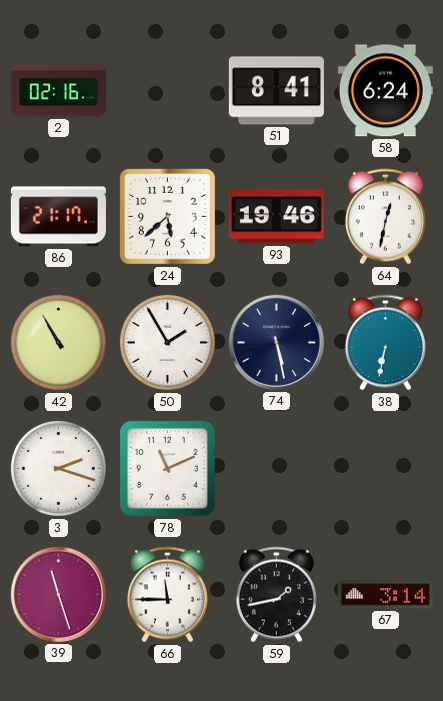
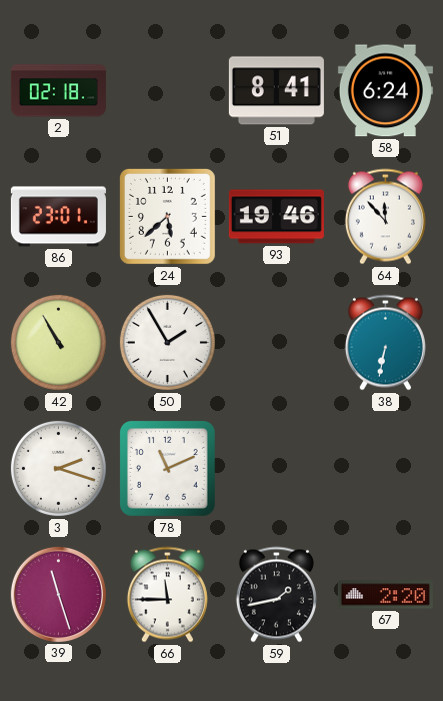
2: 02:16 -> 02:18 (58, 91)
86: 21:17 -> 23:01 (58, 217)
64: 12:32 -> 11:53 (385, 217)
74: 5:28 -> none (276, 342)
67: 3:14 -> 2:20 (385, 595)
